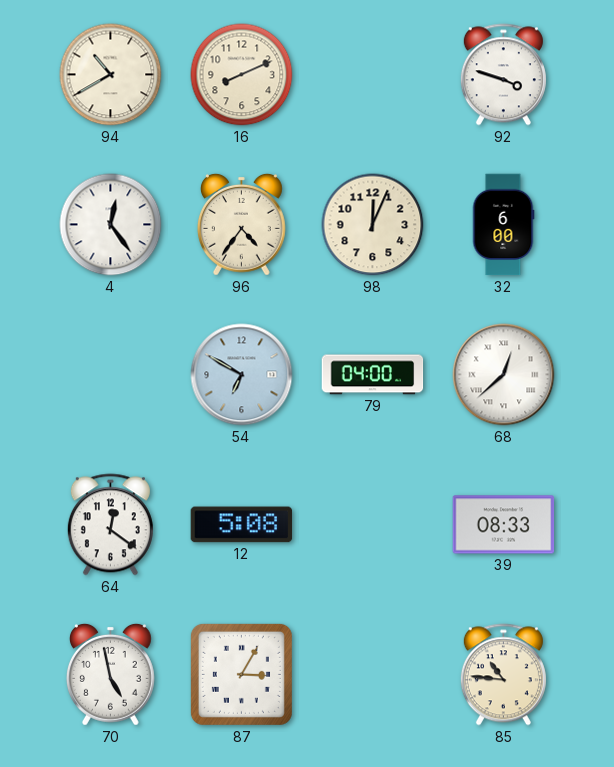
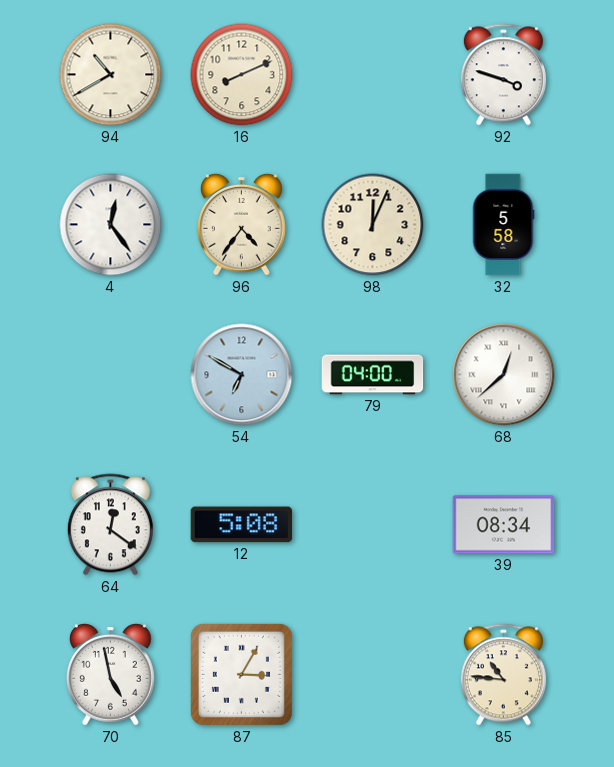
32: 6:00 -> 5:58 (503, 225)
39: 08:33 -> 08:34 (504, 525)
